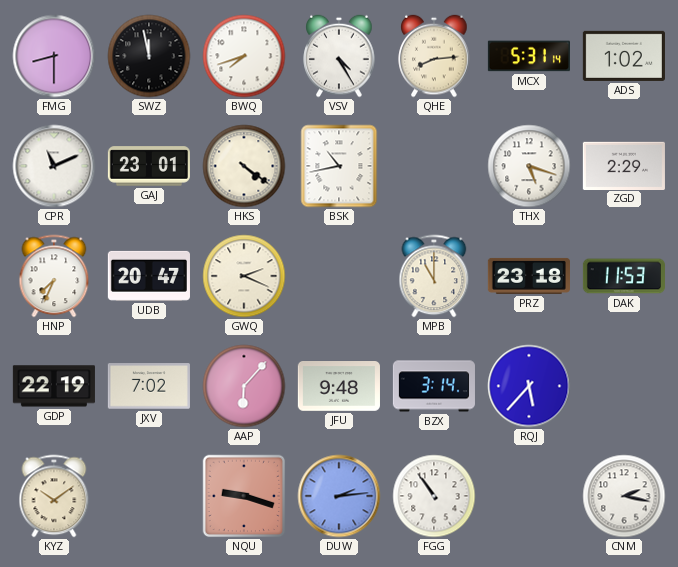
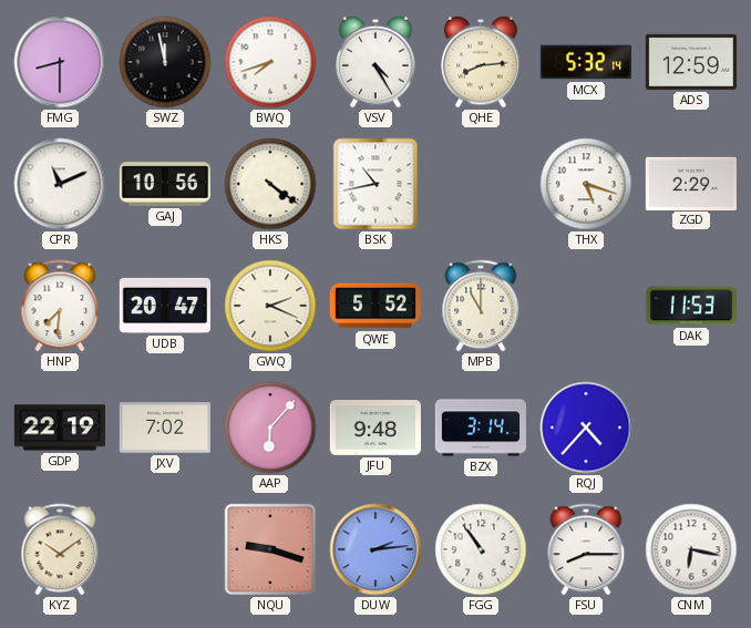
MCX: 5:31 -> 5:32 (586, 62)
ADS: 1:02 -> 12:59 (691, 62)
GAJ: 23:01 -> 10:56 (165, 184)
HNP: 7:34 -> 7:31 (60, 306)
QWE: none -> 5:52 (375, 306)
PRZ: 23:18 -> none (529, 276)
RQJ: 5:37 -> 4:37 (586, 428)
FSU: none -> 8:15 (586, 549)
CNM: 2:17 -> 6:17 (691, 549)
